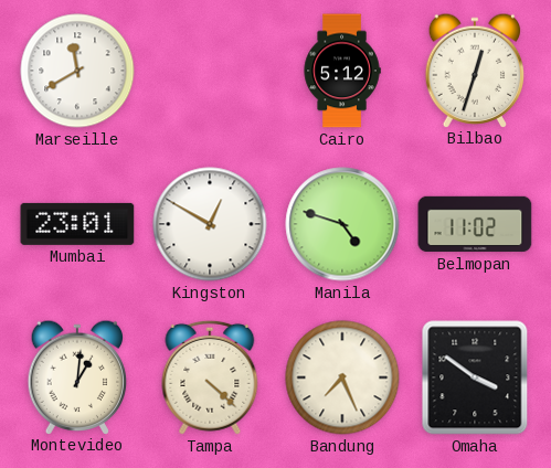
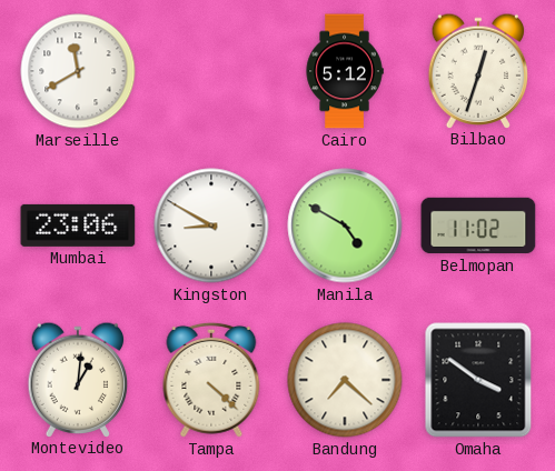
Mumbai: 23:01 -> 23:06 (78, 226)
Kingston: 12:50 -> 8:50 (211, 226)
Manila: 4:48 -> 4:50 (345, 226)
Bandung: 7:26 -> 7:22 (345, 380)
